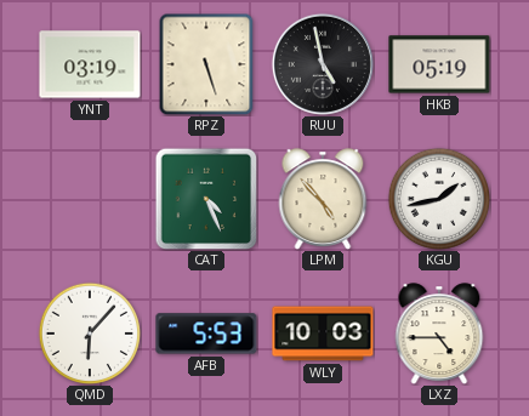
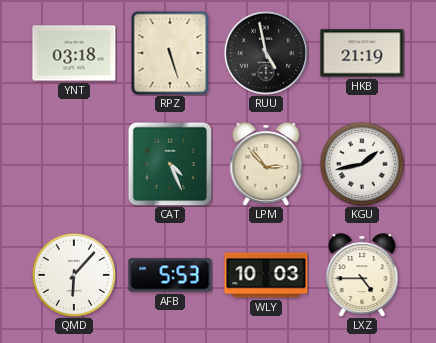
YNT: 03:19 -> 03:18 (74, 53)
HKB: 05:19 -> 21:19 (362, 53)
LPM: 4:53 -> 2:53 (266, 164)
